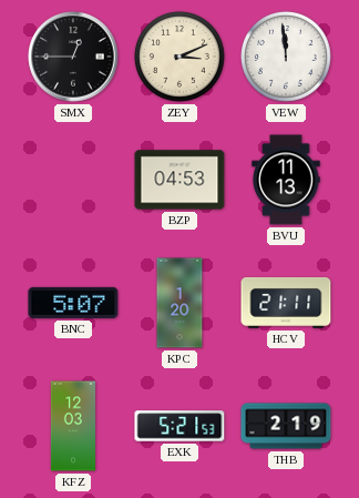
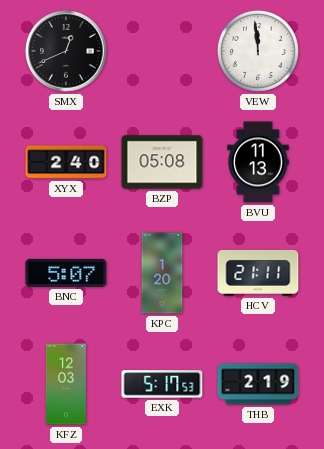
SMX: 12:45 -> 12:41 (66, 51)
ZEY: 3:11 -> none (179, 57)
XYX: none -> 2:40 (66, 162)
BZP: 04:53 -> 05:08 (162, 162)
EXK: 5:21 -> 5:17 (162, 384)
